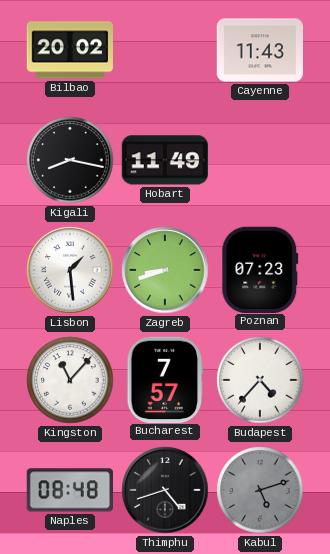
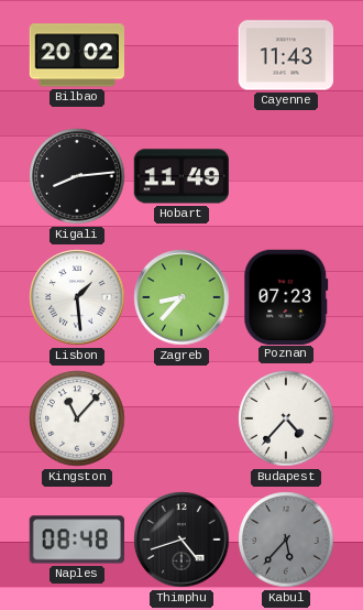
Kigali: 8:17 -> 8:14 (77, 176)
Zagreb: 8:42 -> 8:37 (182, 297)
Bucharest: 7:57 -> none (165, 379)
Kabul: 5:12 -> 5:37 (286, 540)
